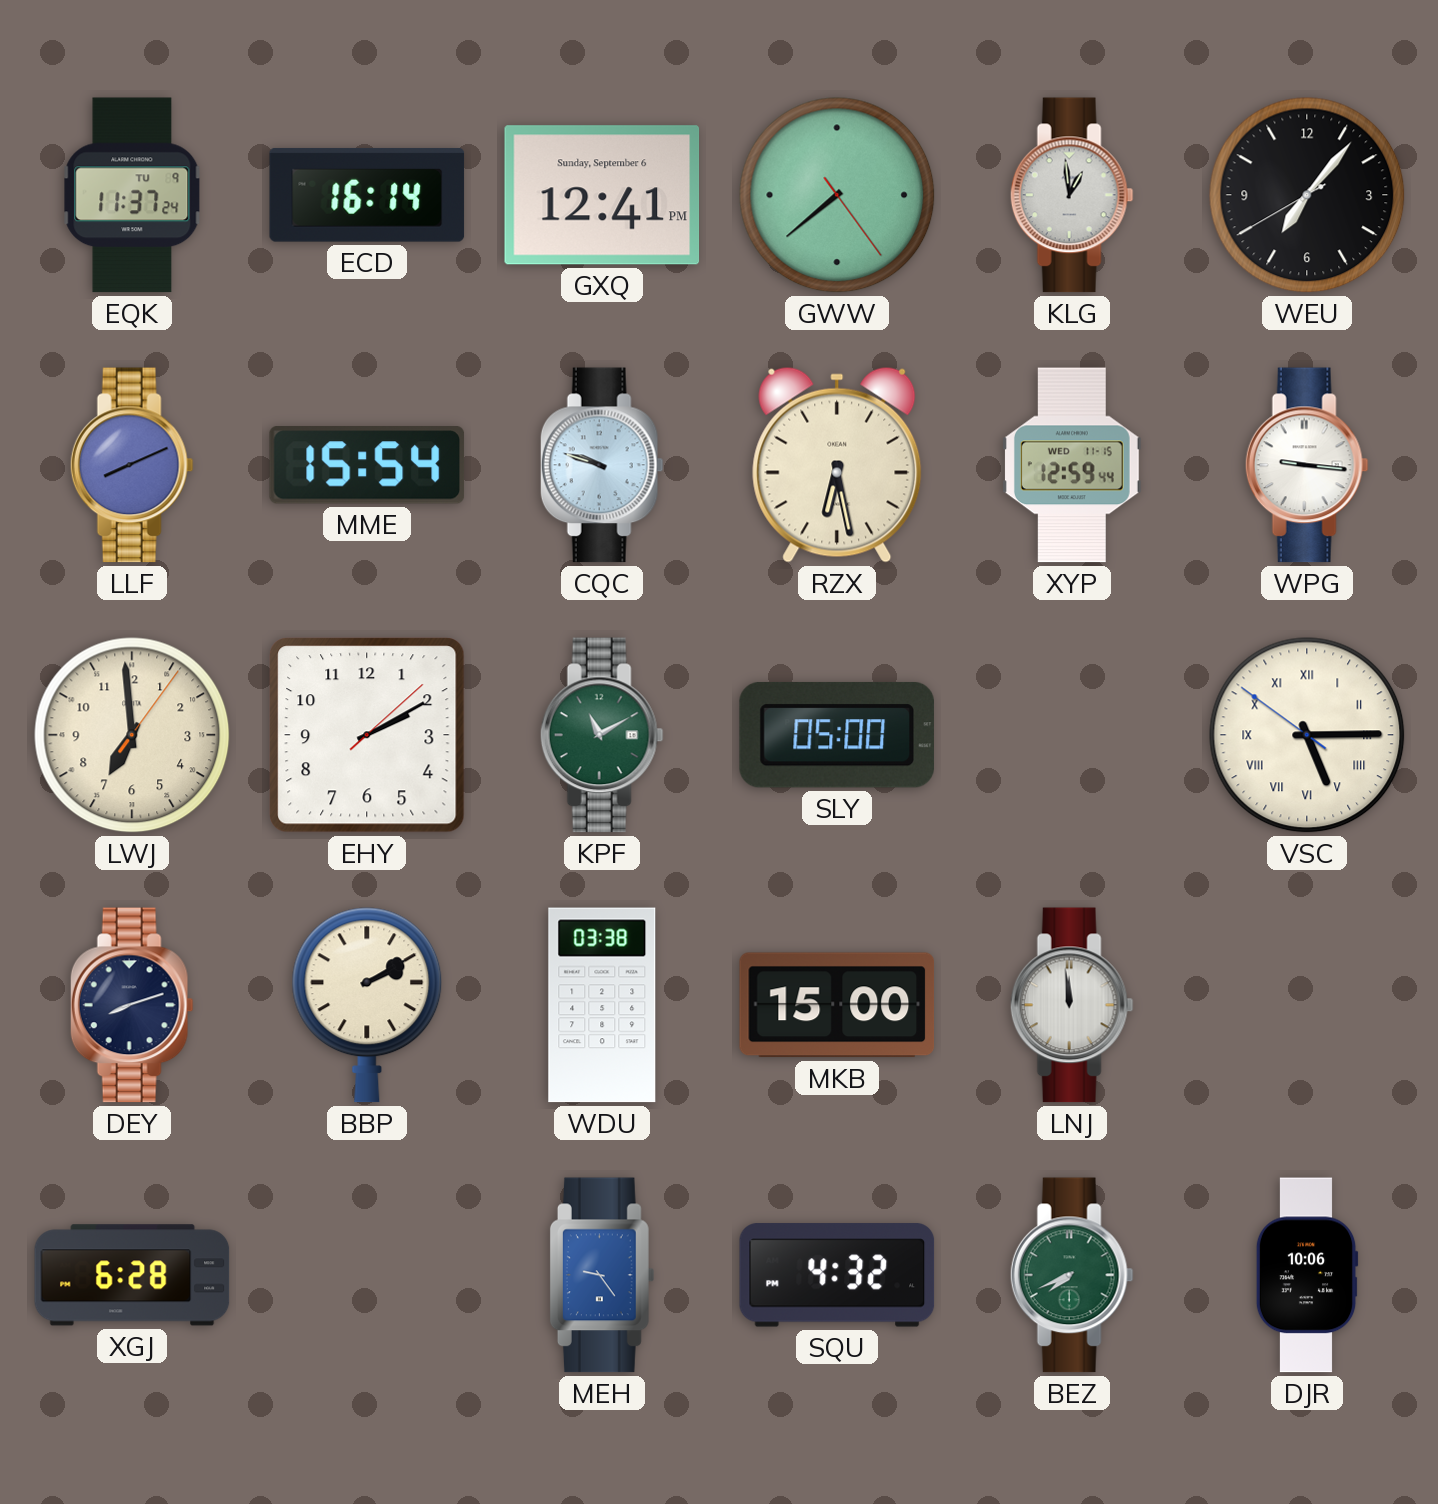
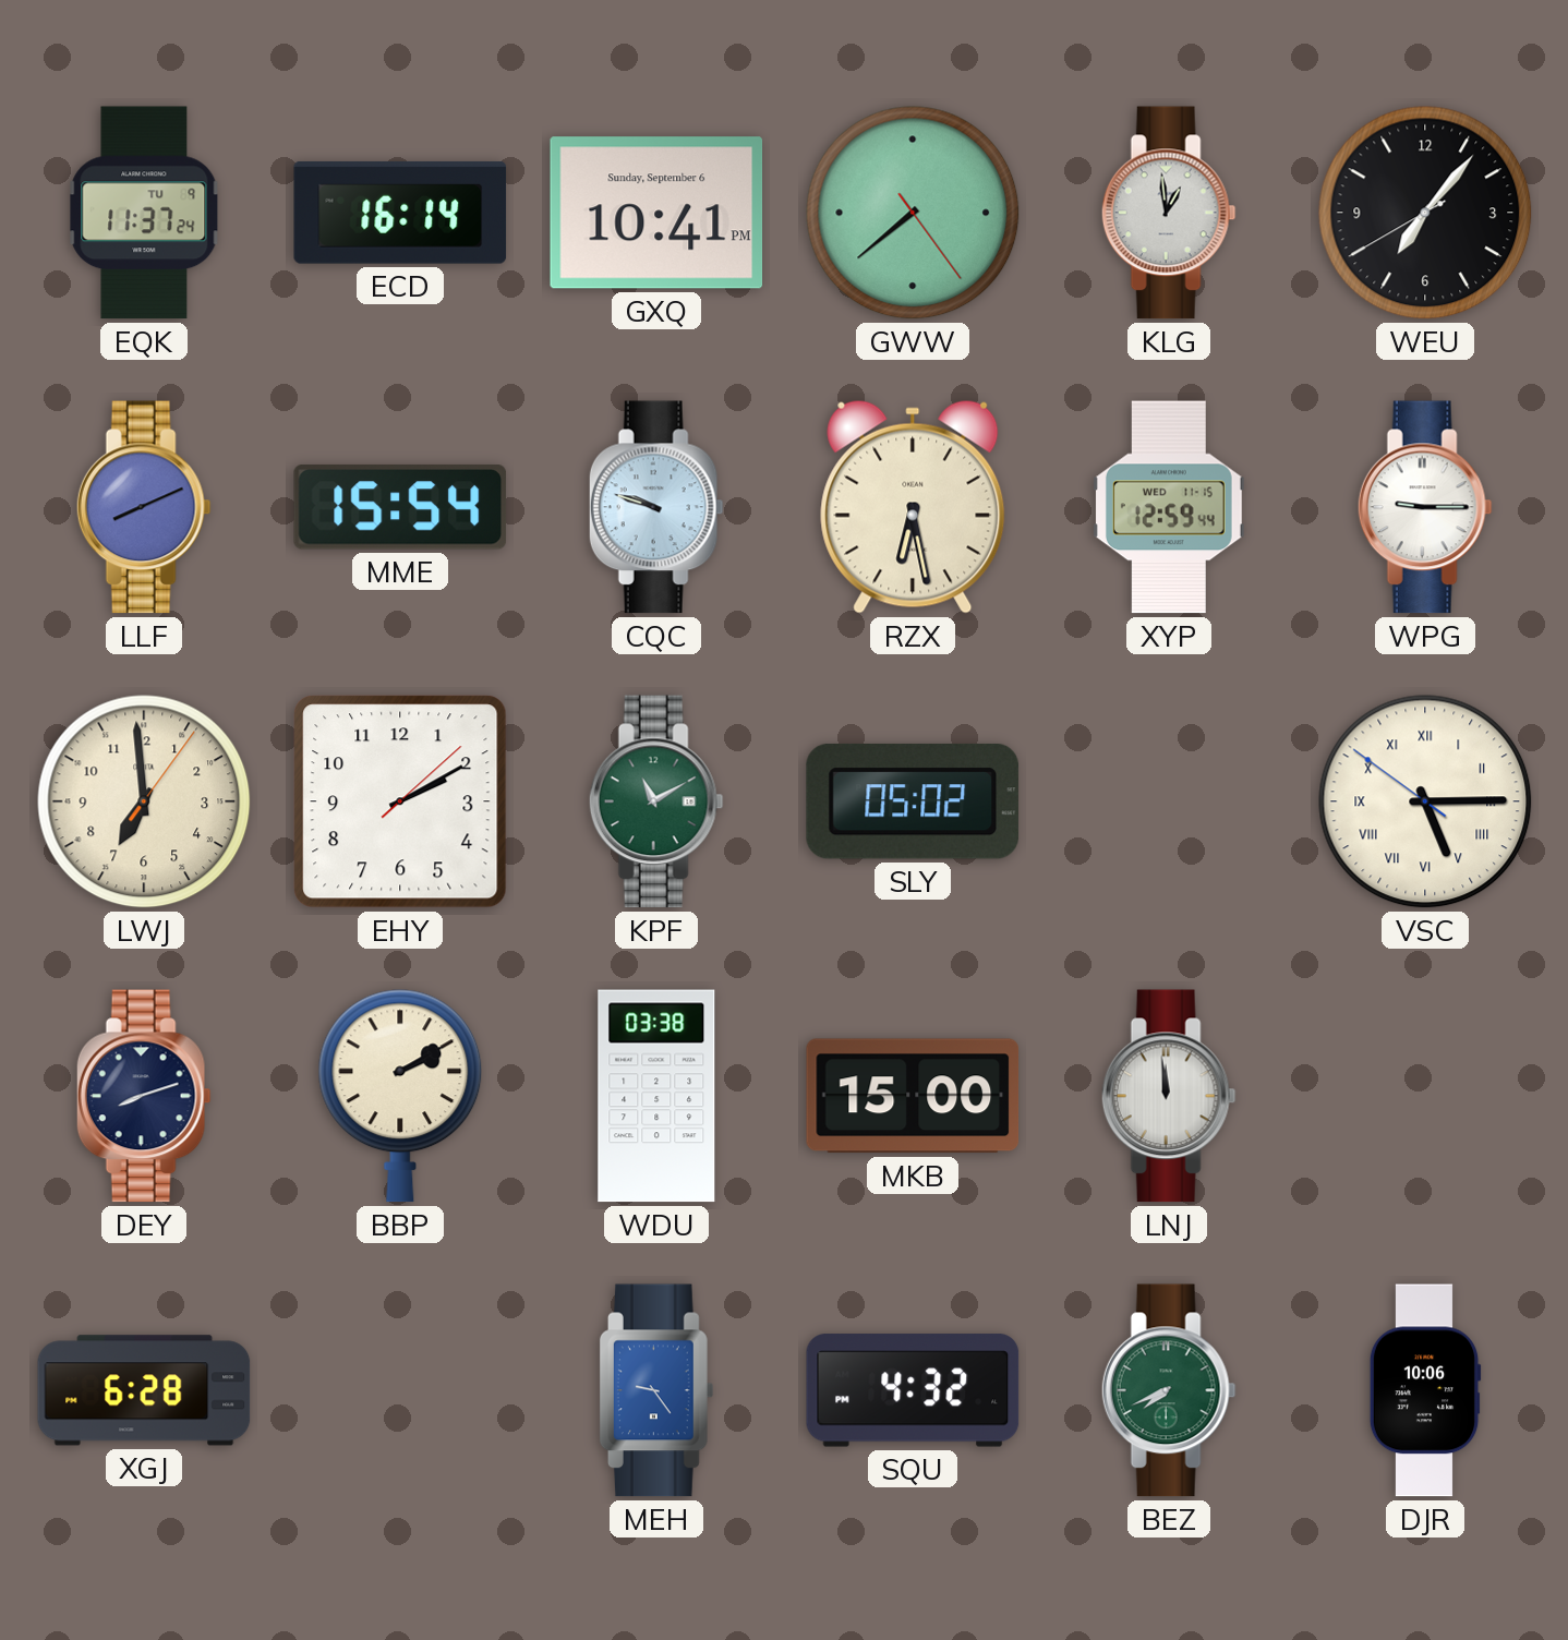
GXQ: 12:41 -> 10:41 (656, 213)
WPG: 9:16 -> 9:15 (1425, 507)
SLY: 05:00 -> 05:02 (913, 801)
